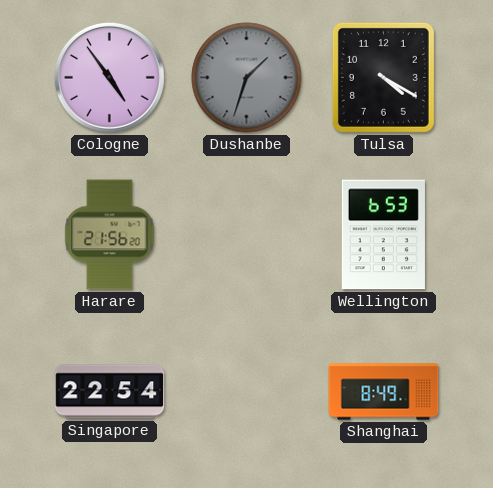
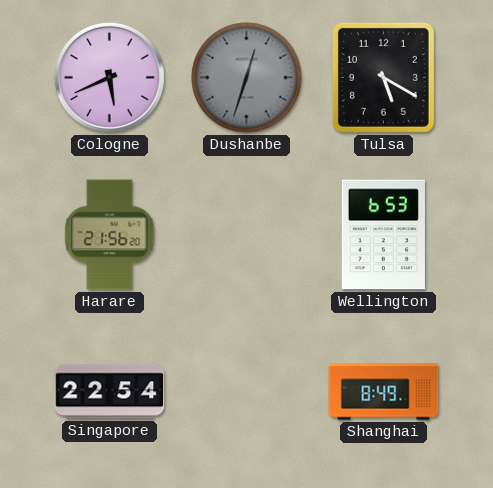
Cologne: 4:54 -> 5:41 (109, 77)
Dushanbe: 1:33 -> 12:33 (247, 78)
Tulsa: 4:20 -> 5:20 (383, 77)
